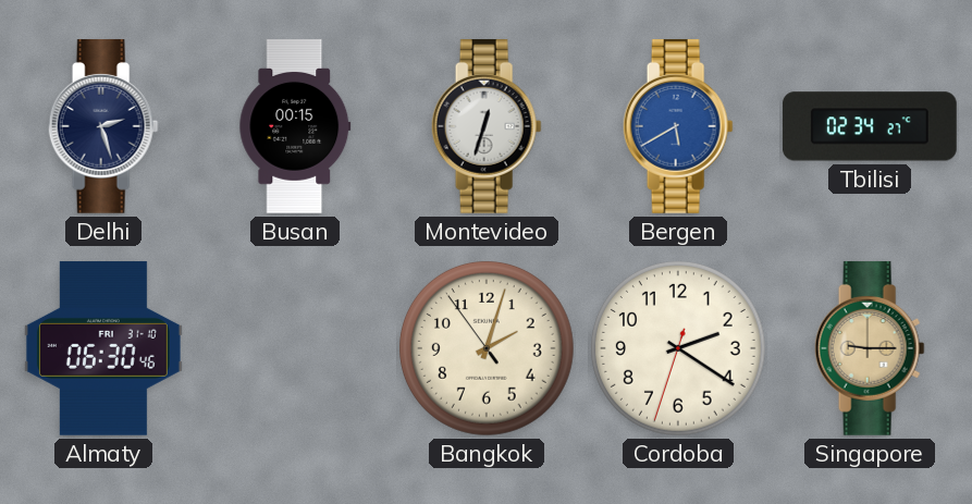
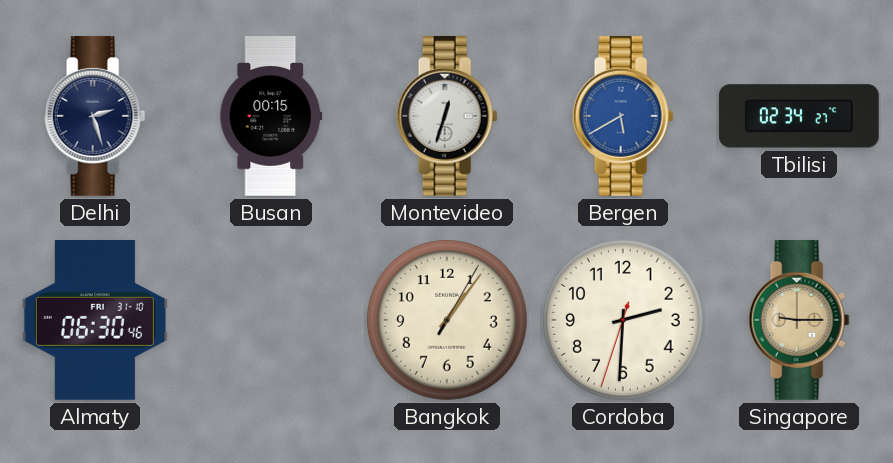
Bangkok: 2:02 -> 1:06 (448, 321)
Cordoba: 2:20 -> 2:30 (624, 321)
